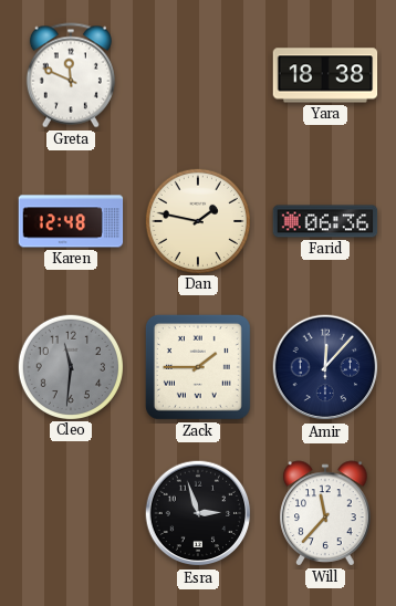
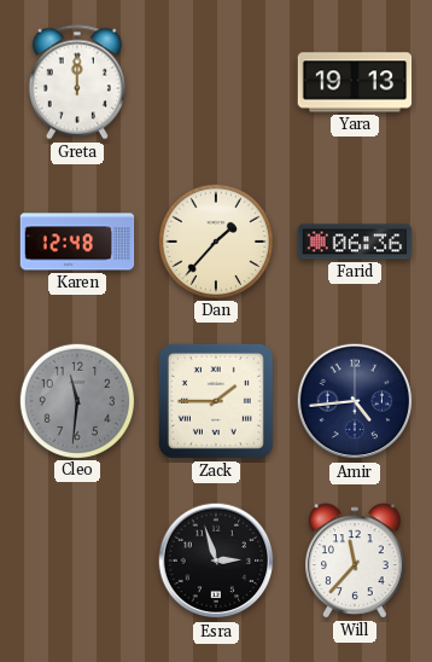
Greta: 11:49 -> 12:00 (77, 82)
Yara: 18:38 -> 19:13 (355, 82)
Dan: 1:47 -> 1:37 (215, 240)
Amir: 12:07 -> 4:44 (355, 401)
